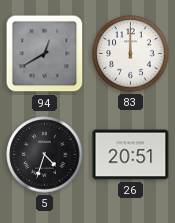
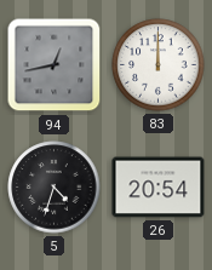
94: 12:40 -> 12:43 (55, 65)
26: 20:51 -> 20:54 (159, 188)
